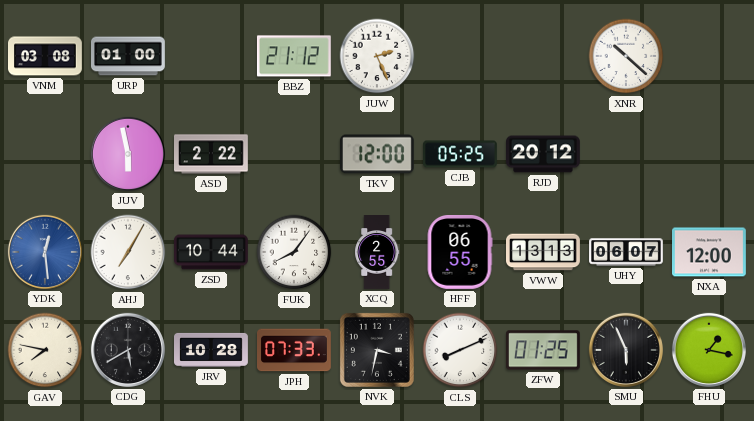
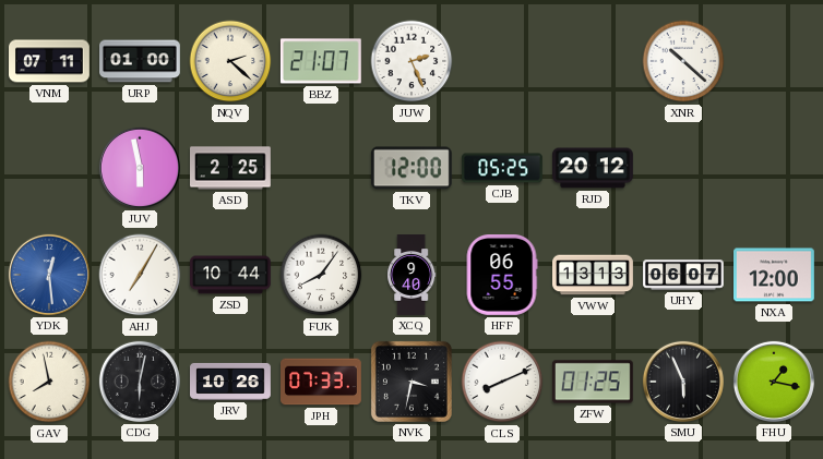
VNM: 03:08 -> 07:11 (50, 61)
NQV: none -> 2:22 (230, 61)
BBZ: 21:12 -> 21:07 (321, 61)
ASD: 2:22 -> 2:25 (231, 168)
XCQ: 2:55 -> 9:40 (411, 275)
GAV: 7:47 -> 7:58 (49, 382)
CDG: 5:40 -> 6:02 (140, 382)
JRV: 10:28 -> 10:26 (231, 382)
